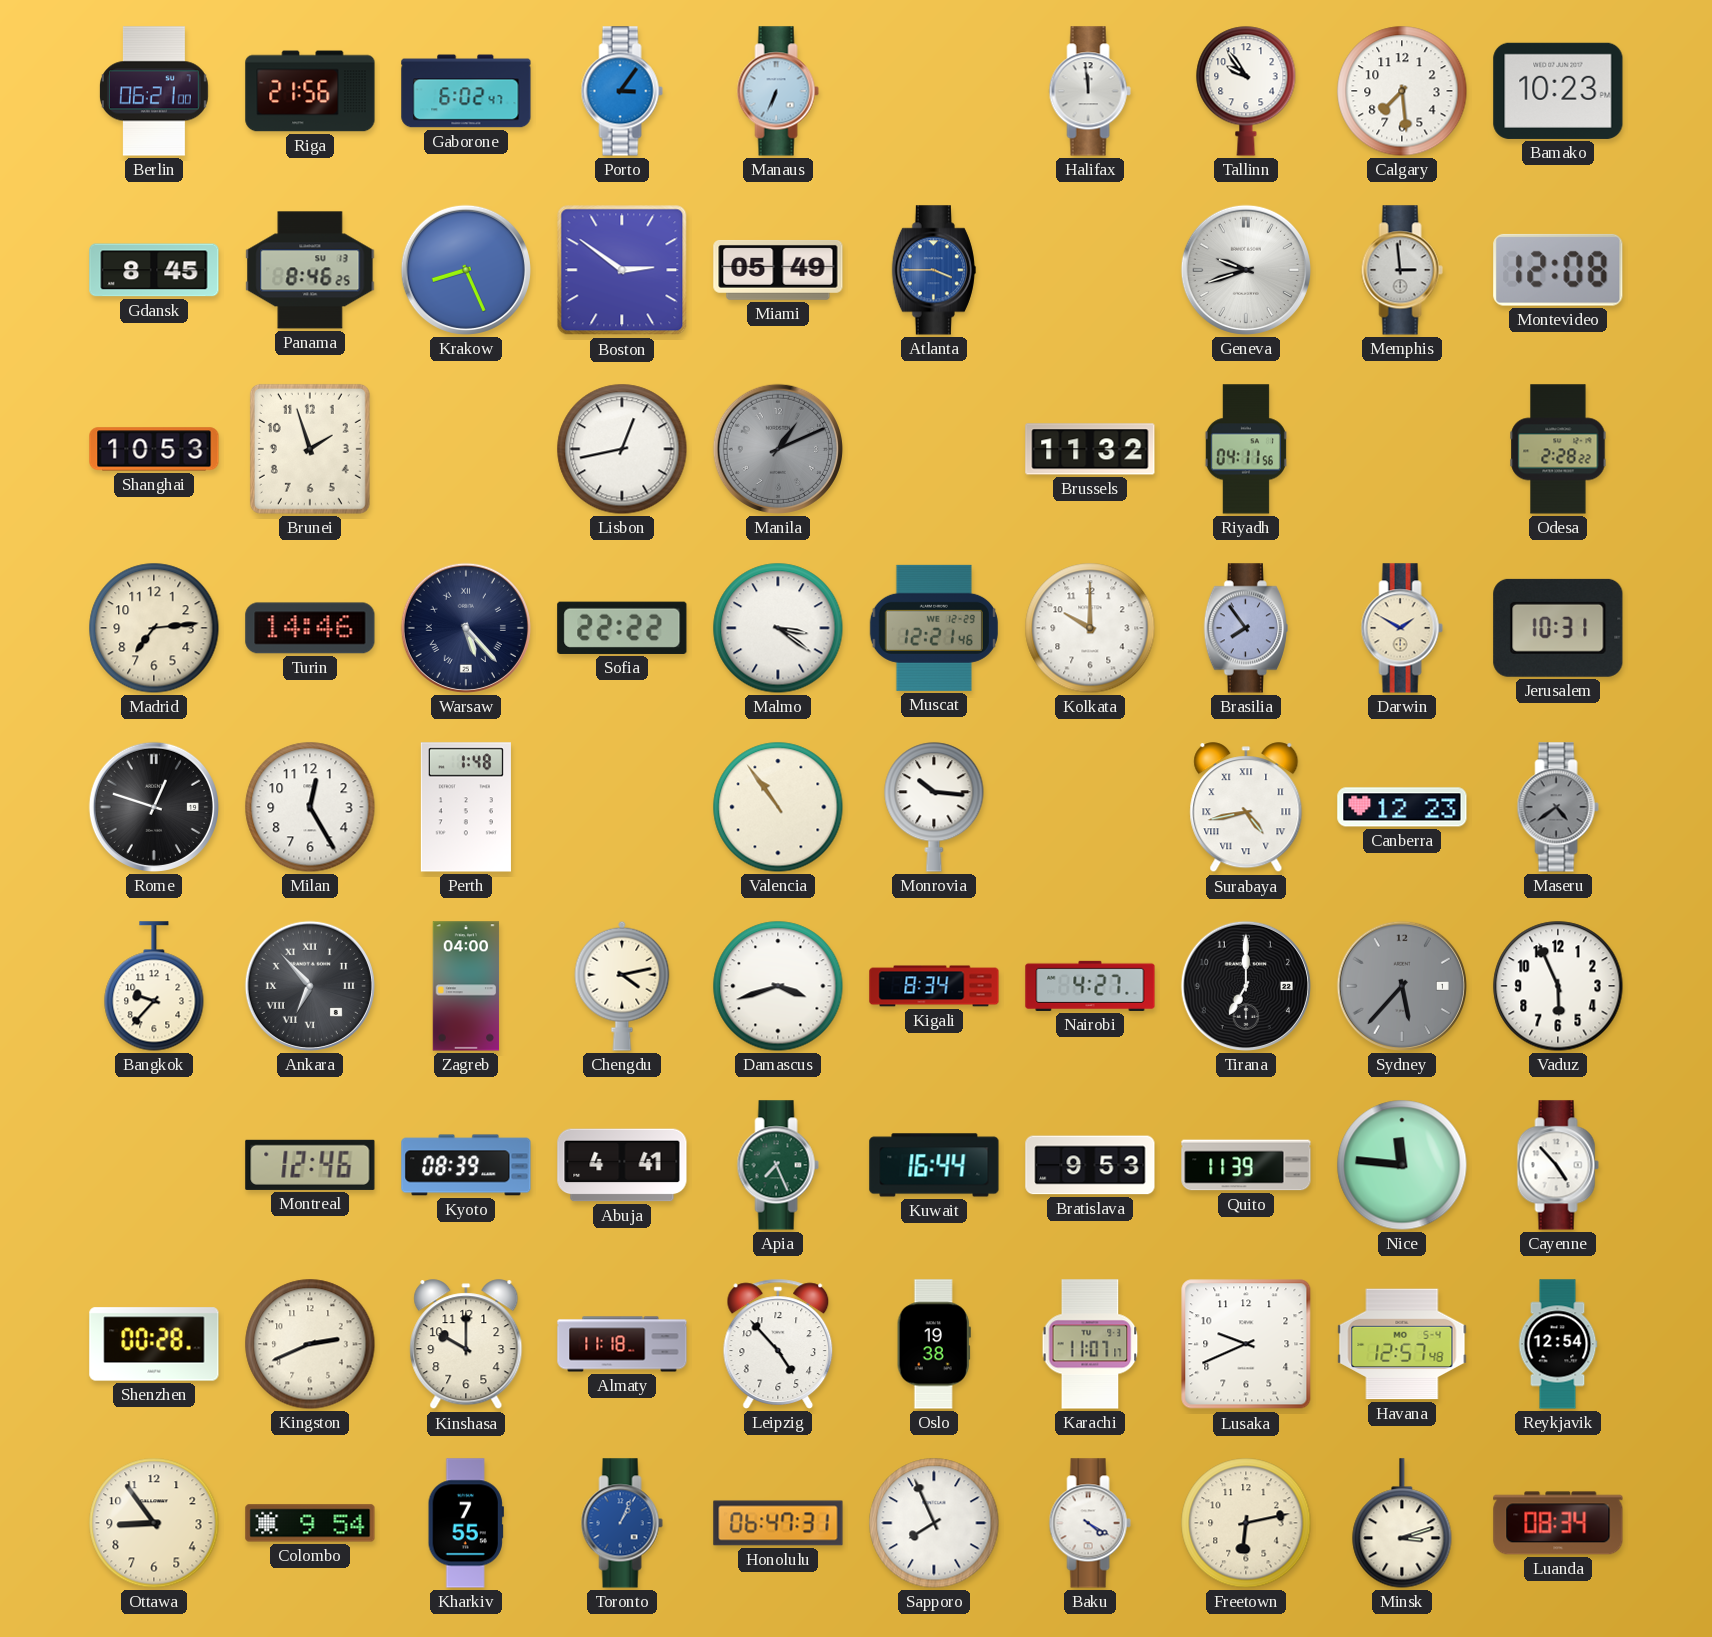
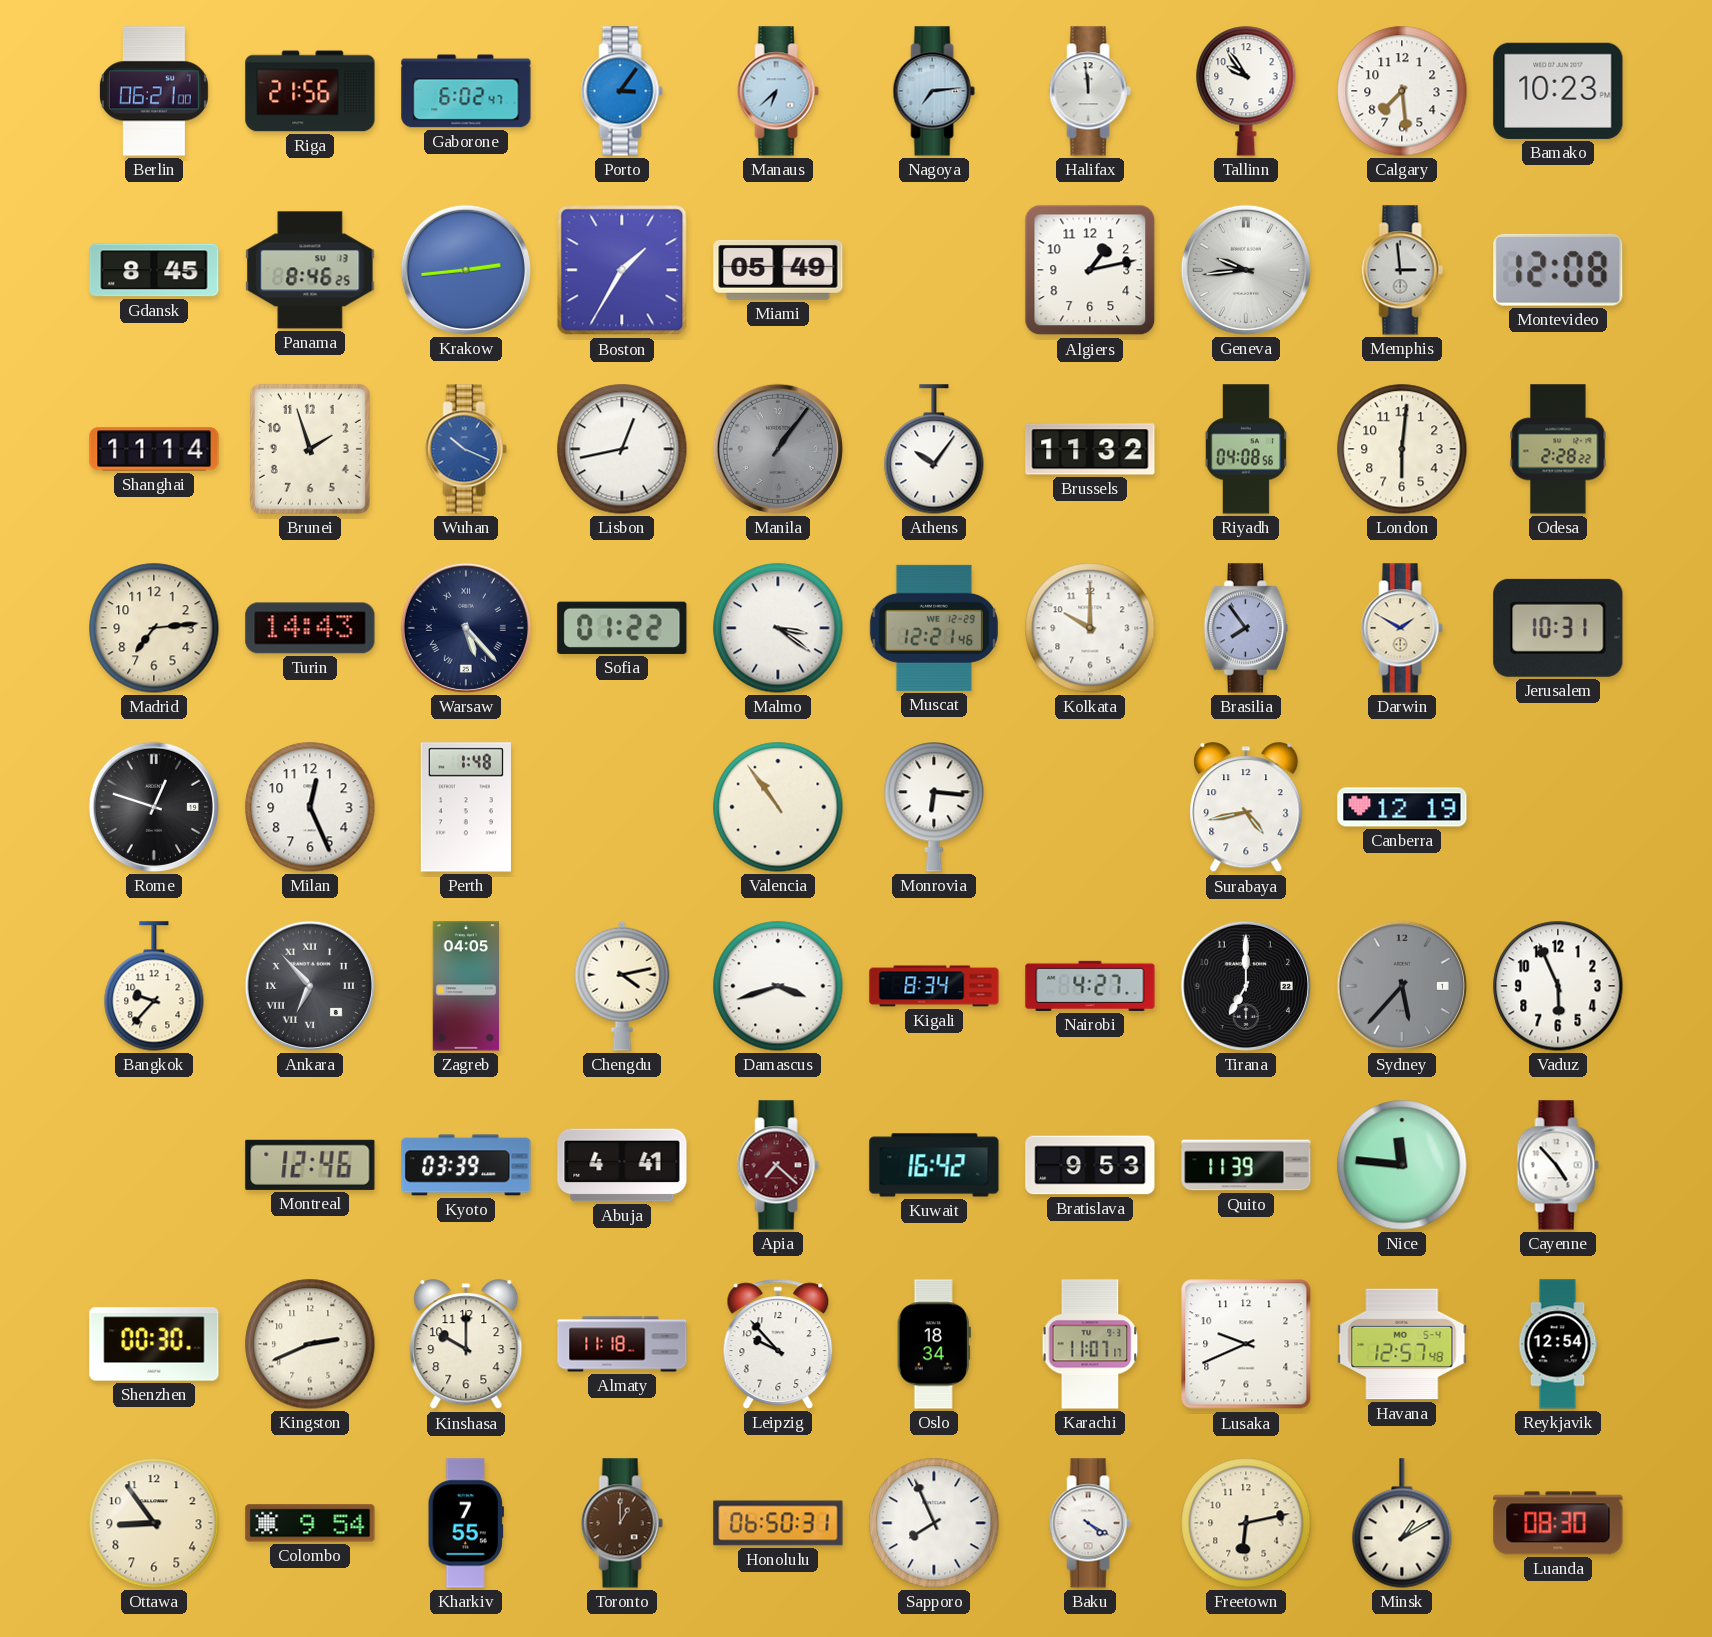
Manaus: 6:34 -> 6:38 (778, 91)
Nagoya: none -> 7:14 (934, 91)
Krakow: 8:26 -> 2:44 (466, 270)
Boston: 2:51 -> 1:35 (622, 270)
Atlanta: 3:45 -> none (934, 270)
Algiers: none -> 1:13 (1090, 270)
Geneva: 9:42 -> 9:44 (1246, 270)
Shanghai: 10:53 -> 11:14 (154, 449)
Wuhan: none -> 10:19 (466, 449)
Manila: 1:11 -> 1:06 (778, 449)
Athens: none -> 10:06 (934, 449)
Riyadh: 04:11 -> 04:08 (1246, 449)
London: none -> 6:01 (1402, 449)
Turin: 14:46 -> 14:43 (310, 628)
Sofia: 22:22 -> 01:22 (622, 628)
Milan: 12:25 -> 12:26 (310, 807)
Monrovia: 10:16 -> 6:16 (934, 807)
Surabaya numerals: Roman -> Arabic (1246, 808)
Canberra: 12:23 -> 12:19 (1402, 807)
Maseru: 4:39 -> none (1558, 807)
Zagreb: 04:00 -> 04:05 (466, 986)
Kyoto: 08:39 -> 03:39 (466, 1165)
Apia: 7:26 -> 7:22 (778, 1165)
Apia dial: green -> burgundy (778, 1165)
Kuwait: 16:44 -> 16:42 (934, 1165)
Shenzhen: 00:28 -> 00:30 (154, 1344)
Leipzig: 4:53 -> 9:53 (778, 1344)
Oslo: 19:38 -> 18:34 (934, 1344)
Toronto: 1:04 -> 1:00 (622, 1523)
Toronto dial: blue -> brown (622, 1523)
Honolulu: 06:47 -> 06:50 (778, 1523)
Minsk: 3:12 -> 1:10 (1402, 1523)
Luanda: 08:34 -> 08:30 (1558, 1523)
